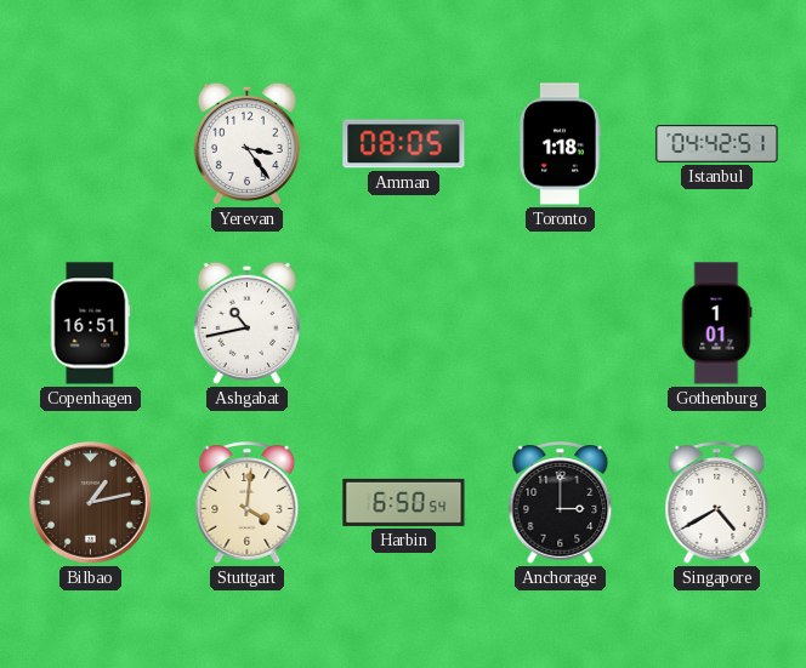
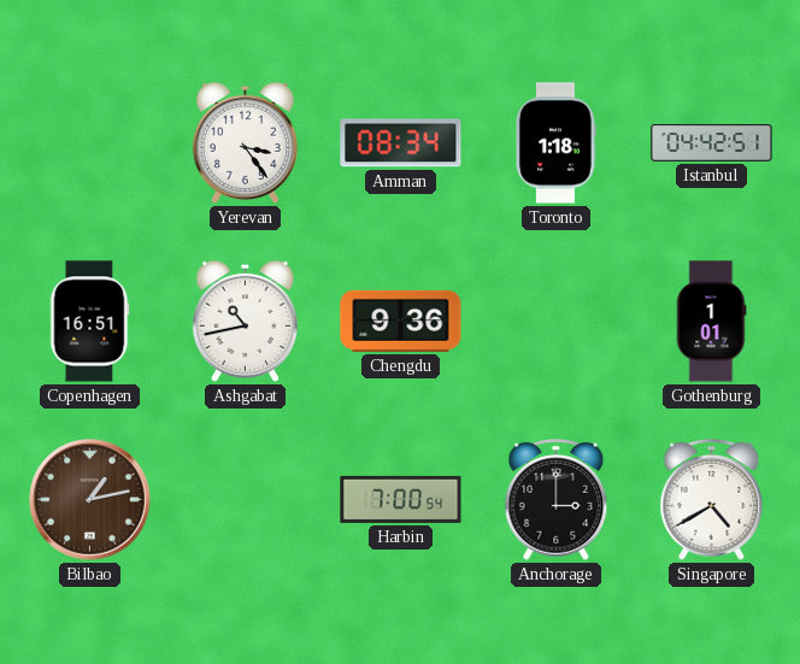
Amman: 08:05 -> 08:34 (401, 143)
Chengdu: none -> 9:36 (401, 321)
Stuttgart: 4:01 -> none (248, 503)
Harbin: 6:50 -> 7:00 (401, 499)
